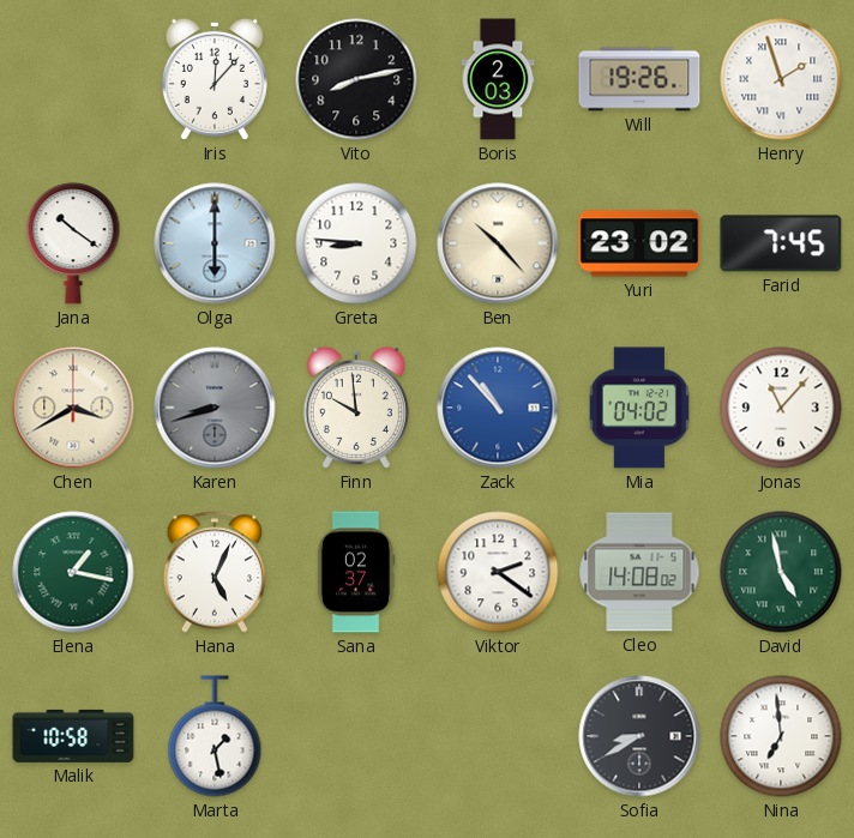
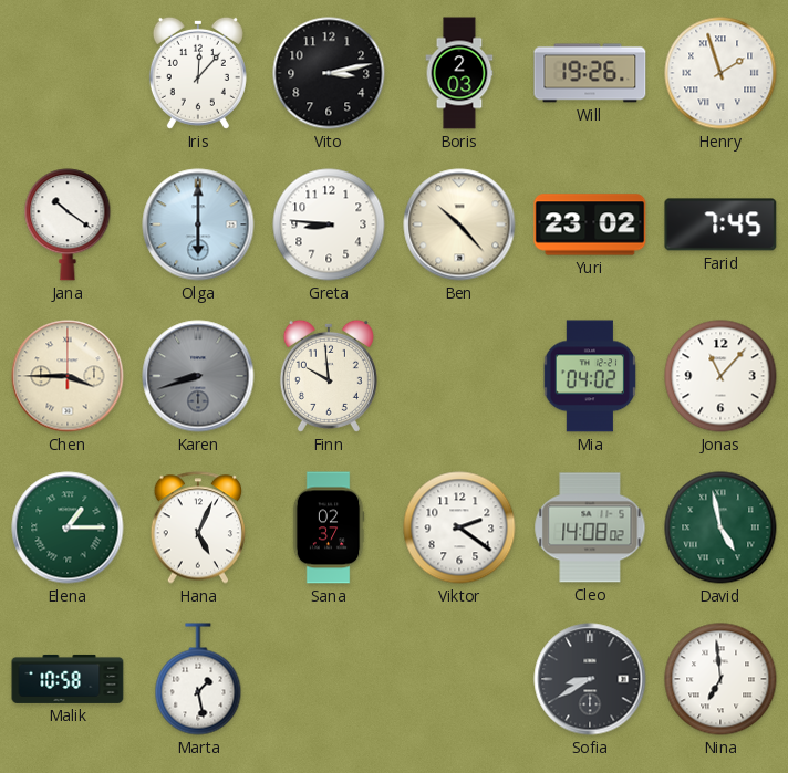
Vito: 8:13 -> 3:13 (329, 73)
Chen: 3:40 -> 3:45 (68, 376)
Zack: 10:53 -> none (498, 408)
Elena: 1:17 -> 1:15 (68, 527)
